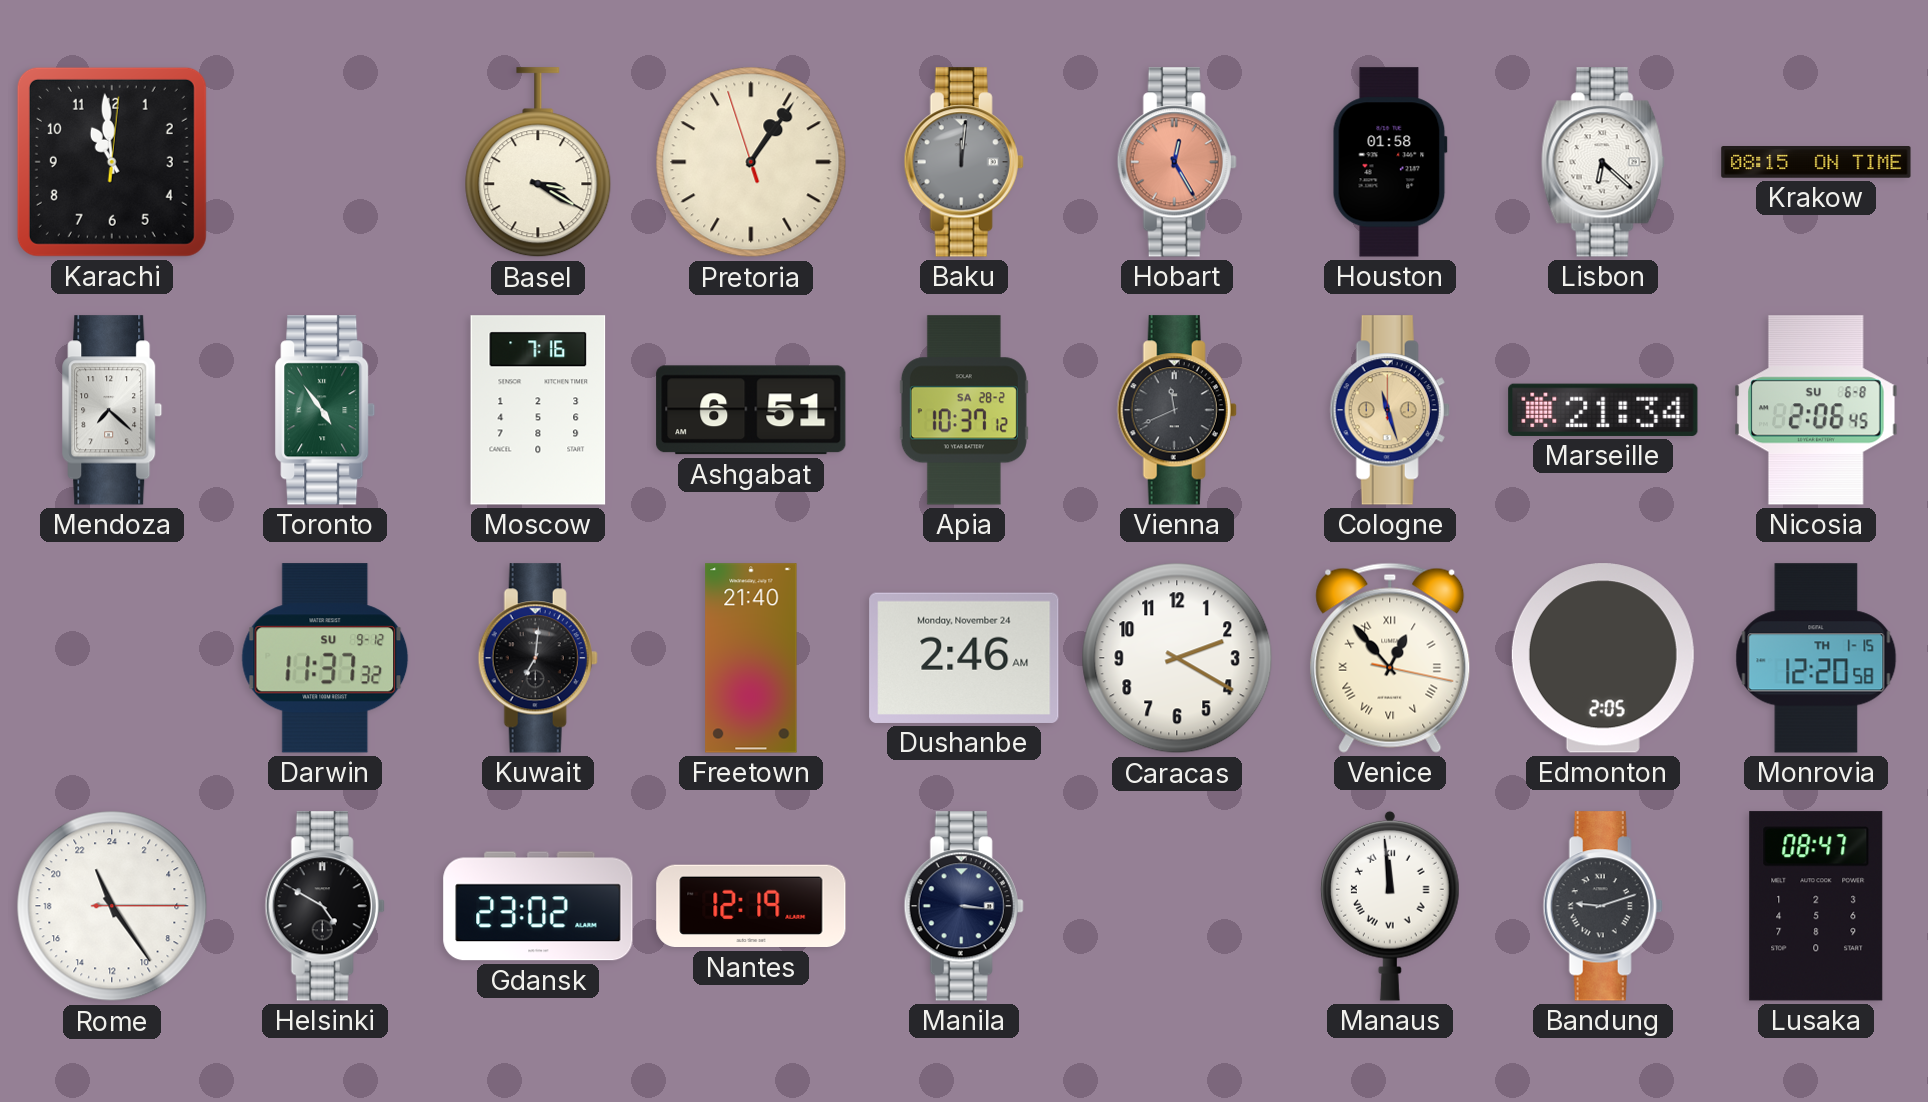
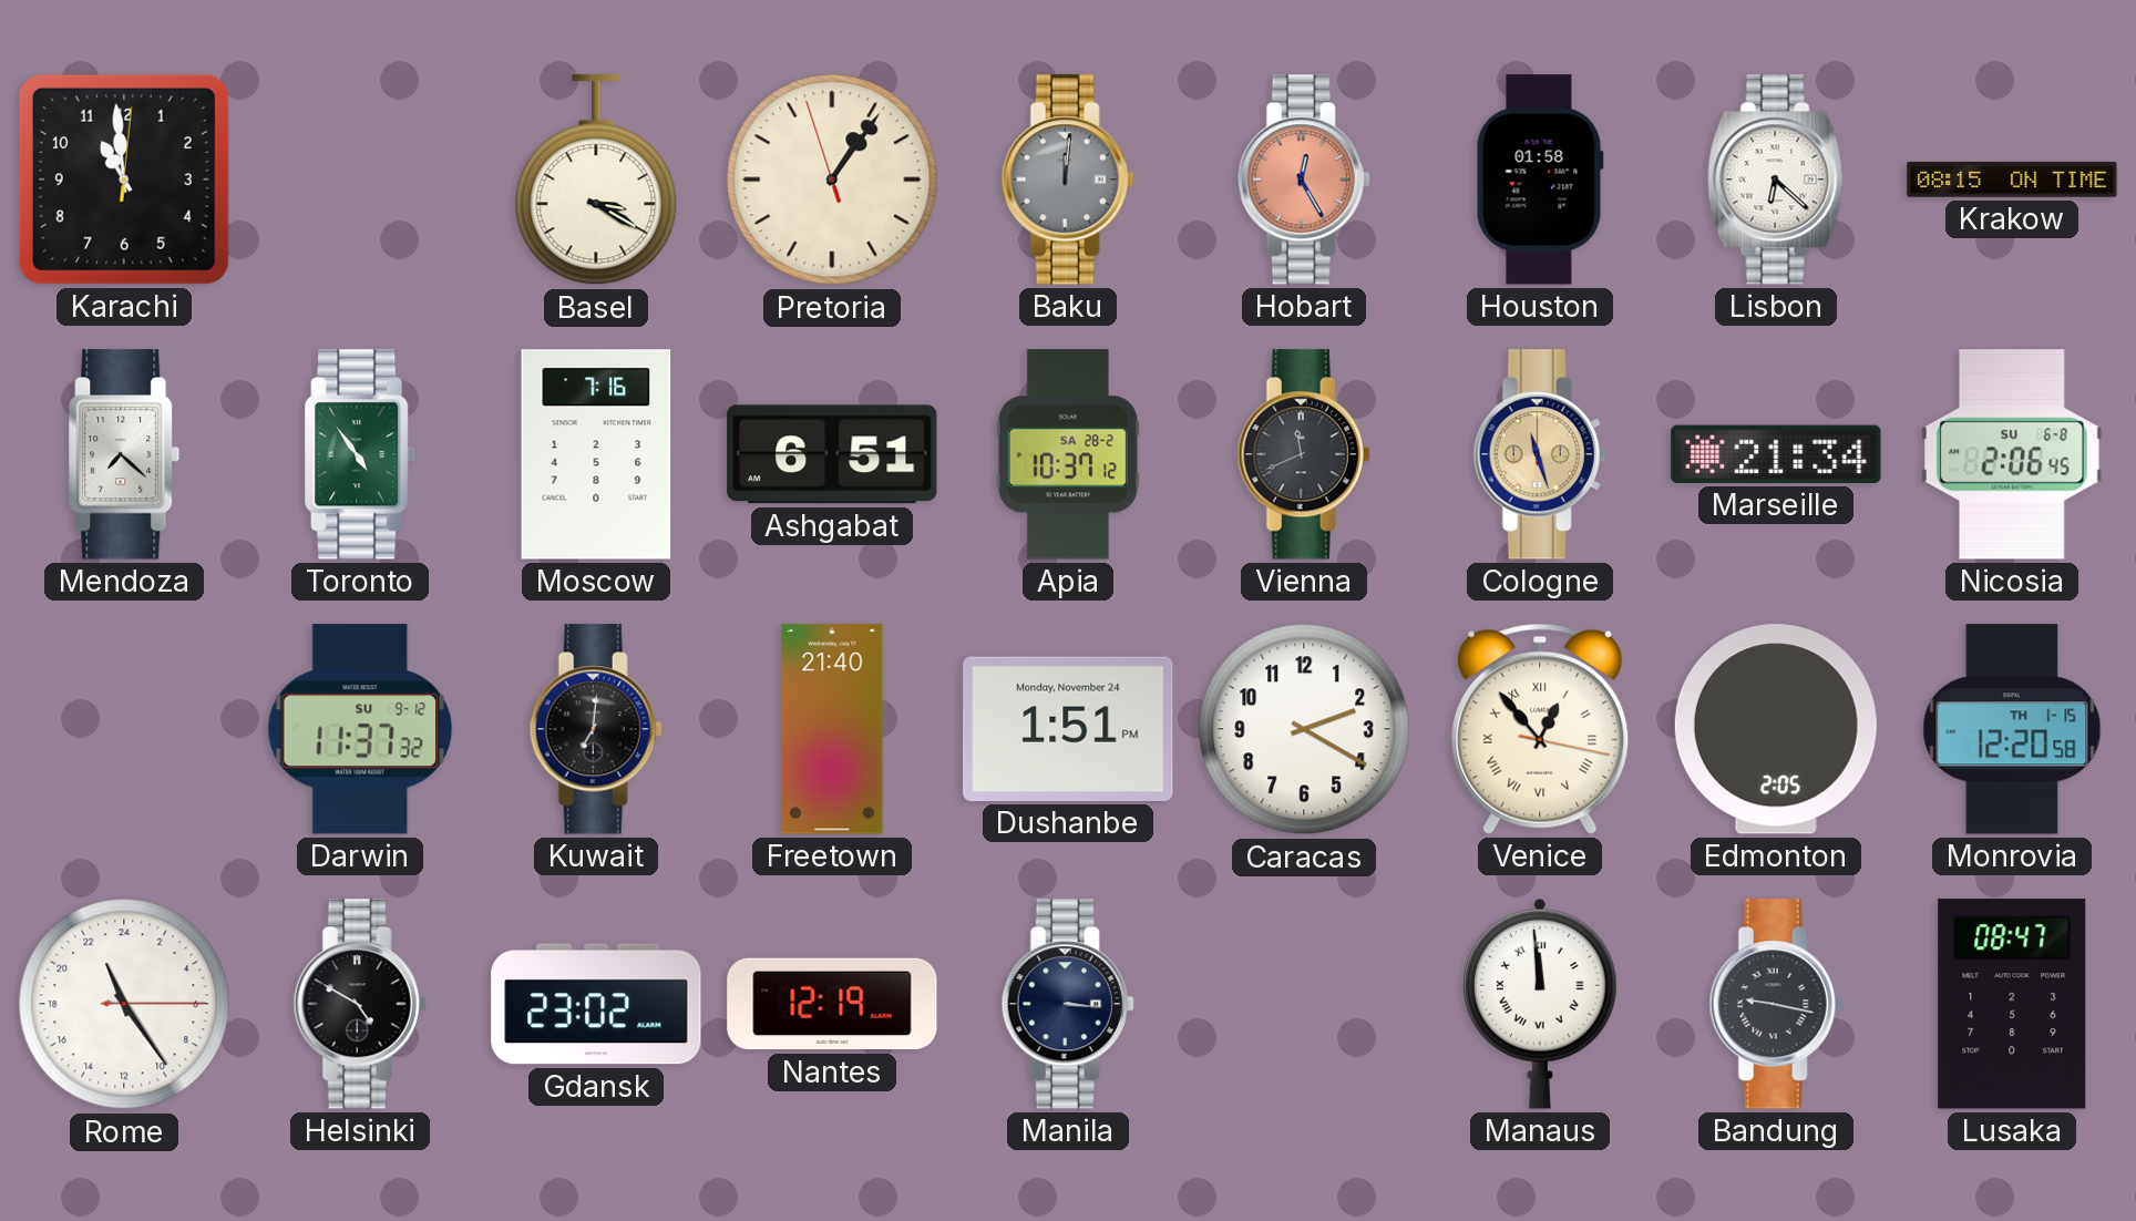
Dushanbe: 2:46 -> 1:51 (1068, 729)
Bandung: 9:12 -> 9:17 (1776, 1004)
